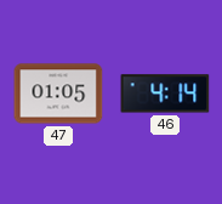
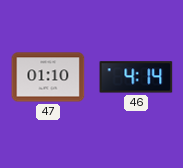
47: 01:05 -> 01:10 (48, 77)
